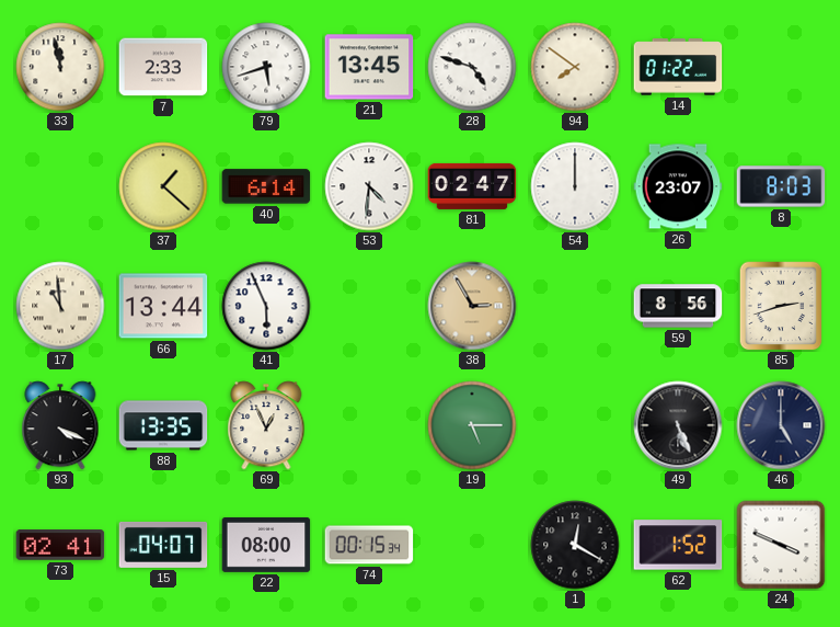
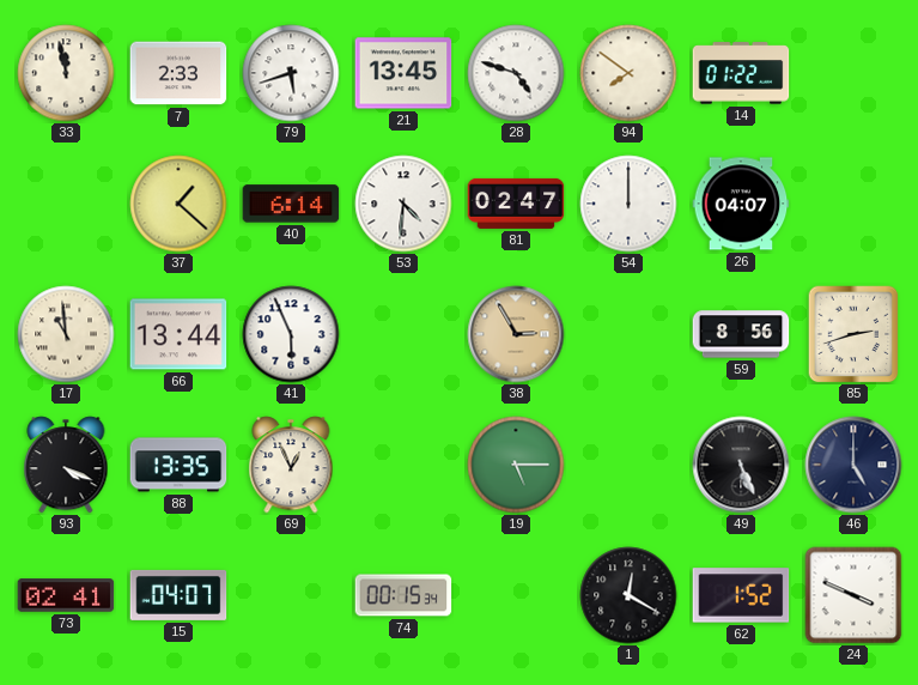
26: 23:07 -> 04:07 (741, 204)
8: 8:03 -> none (781, 186)
22: 08:00 -> none (266, 545)
